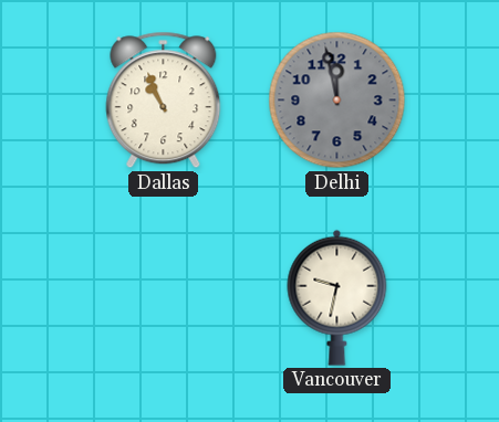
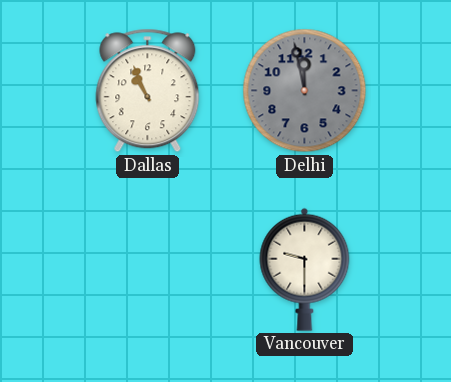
Vancouver: 9:32 -> 9:30 (305, 269)
